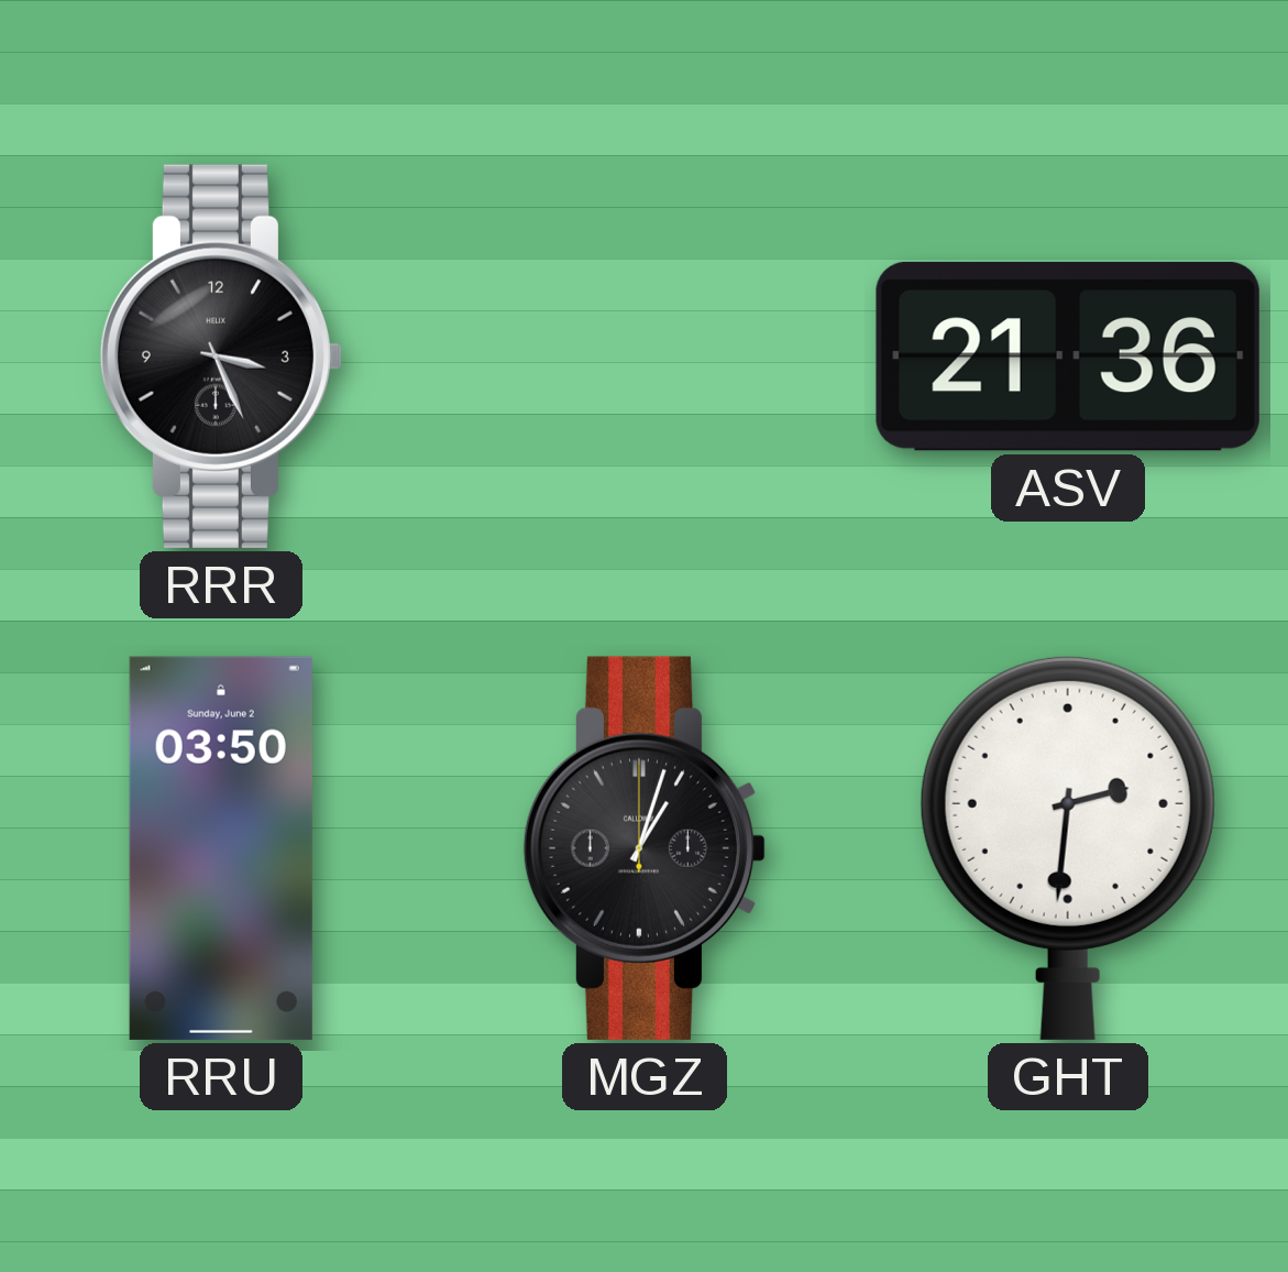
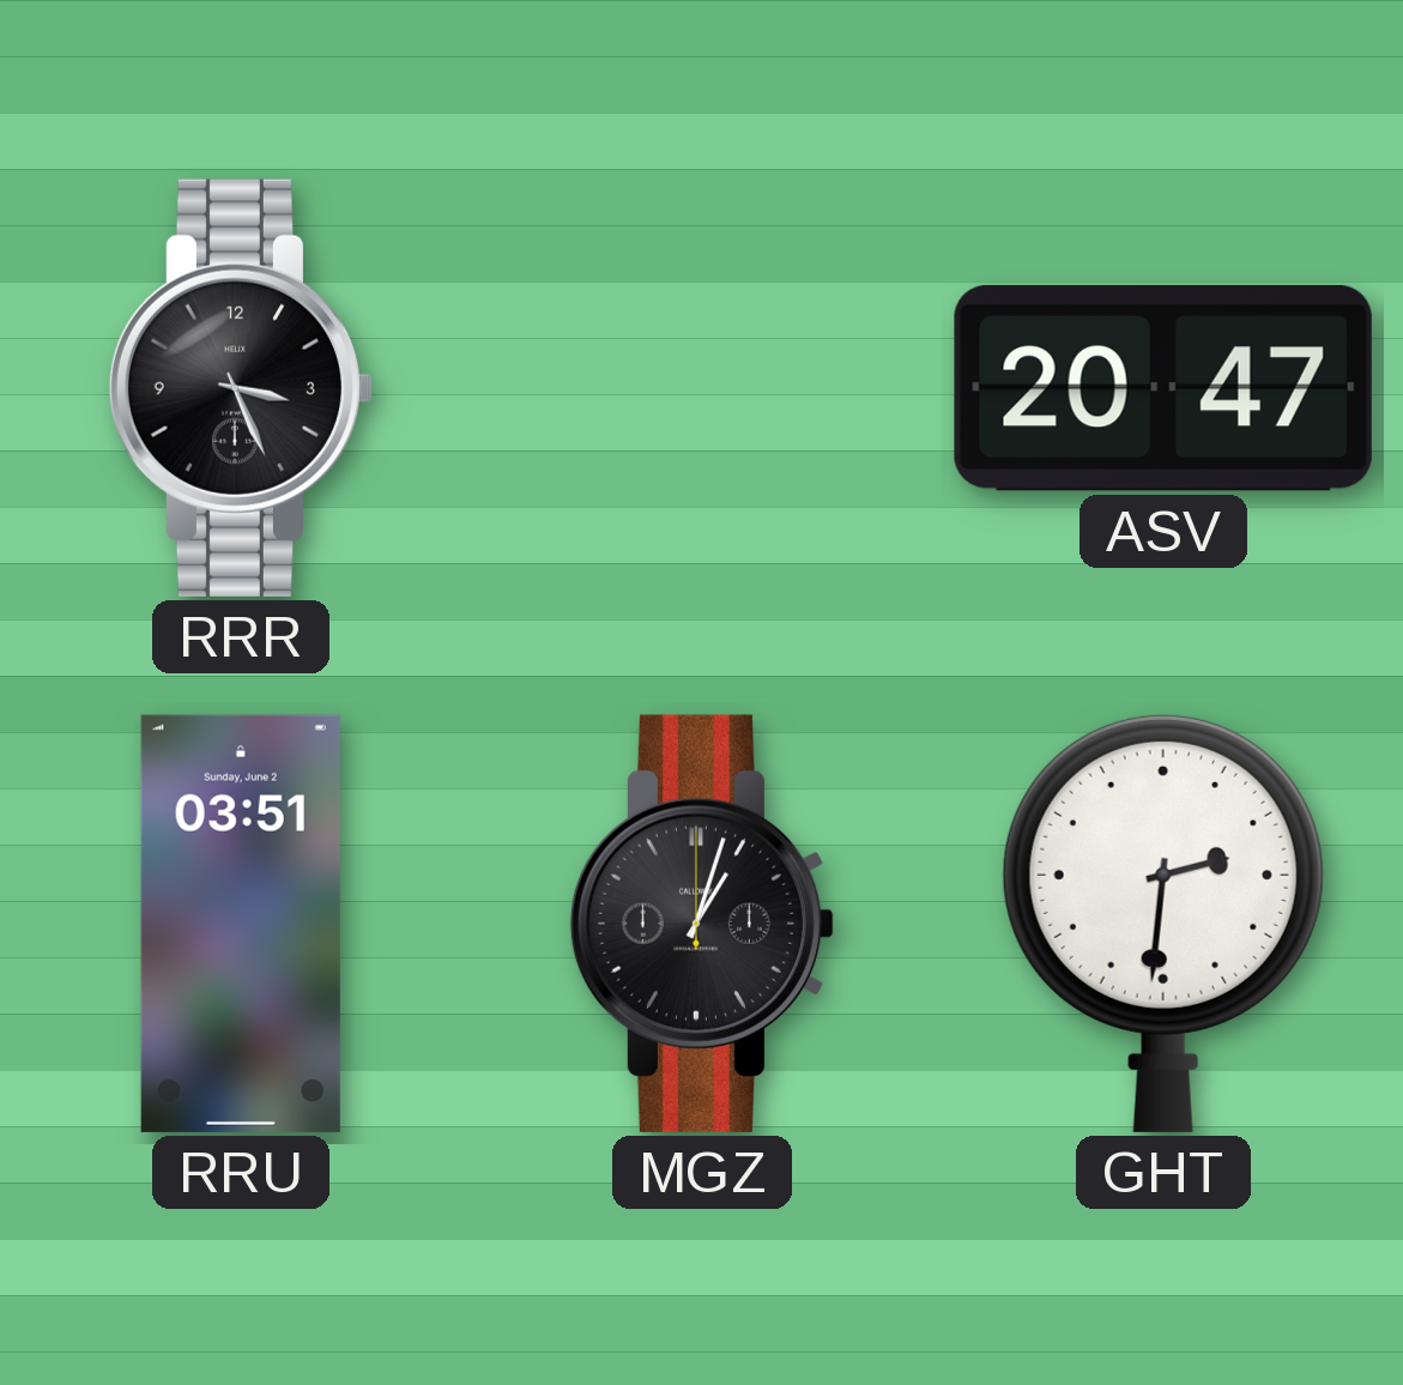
ASV: 21:36 -> 20:47 (1163, 388)
RRU: 03:50 -> 03:51 (241, 924)
